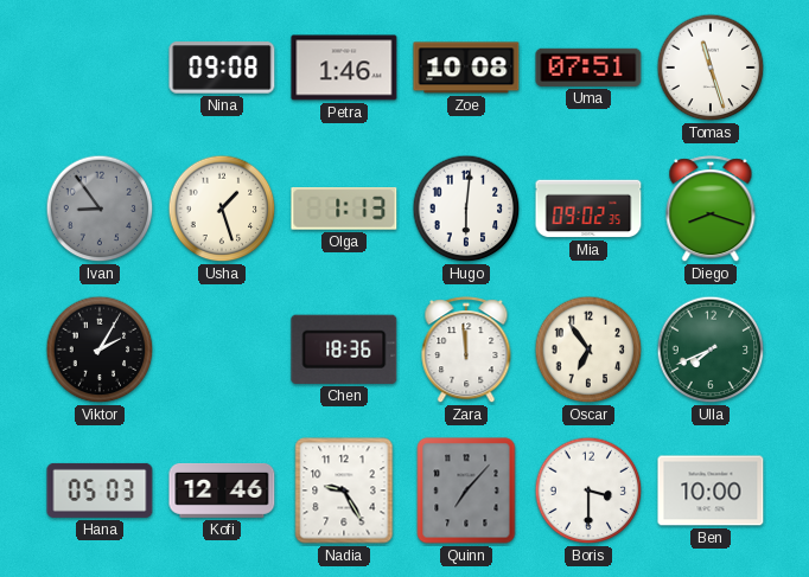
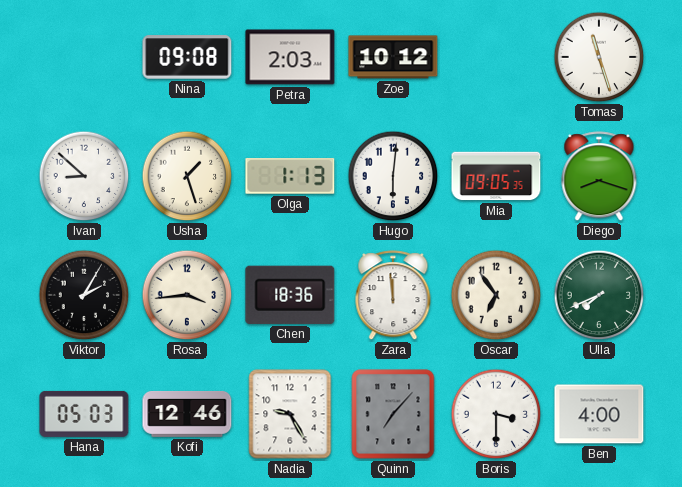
Petra: 1:46 -> 2:03 (290, 57)
Zoe: 10:08 -> 10:12 (393, 57)
Uma: 07:51 -> none (588, 68)
Ivan: 8:54 -> 8:52 (84, 176)
Ivan dial: grey -> white (84, 176)
Mia: 09:02 -> 09:05 (496, 176)
Rosa: none -> 3:44 (187, 295)
Ben: 10:00 -> 4:00 (599, 414)
